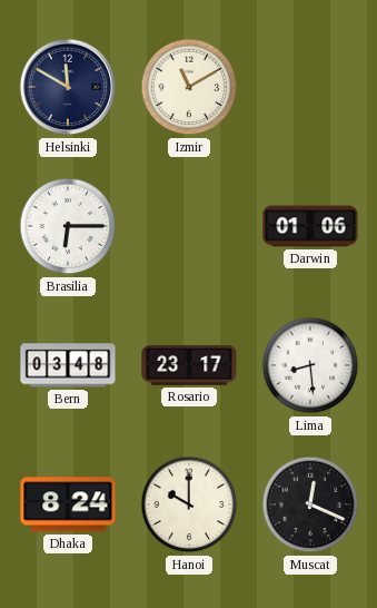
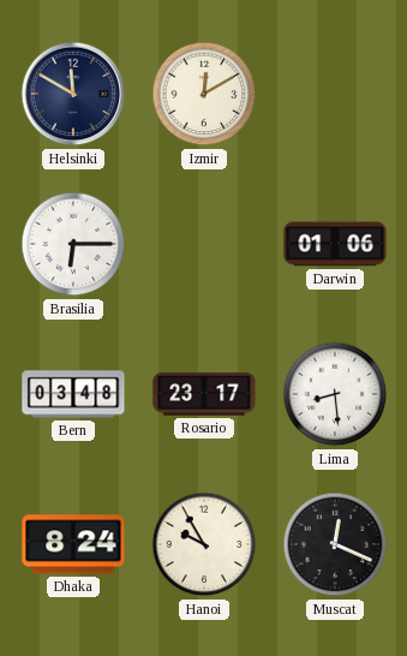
Izmir: 11:10 -> 12:10 (204, 94)
Hanoi: 10:00 -> 9:55 (204, 544)
